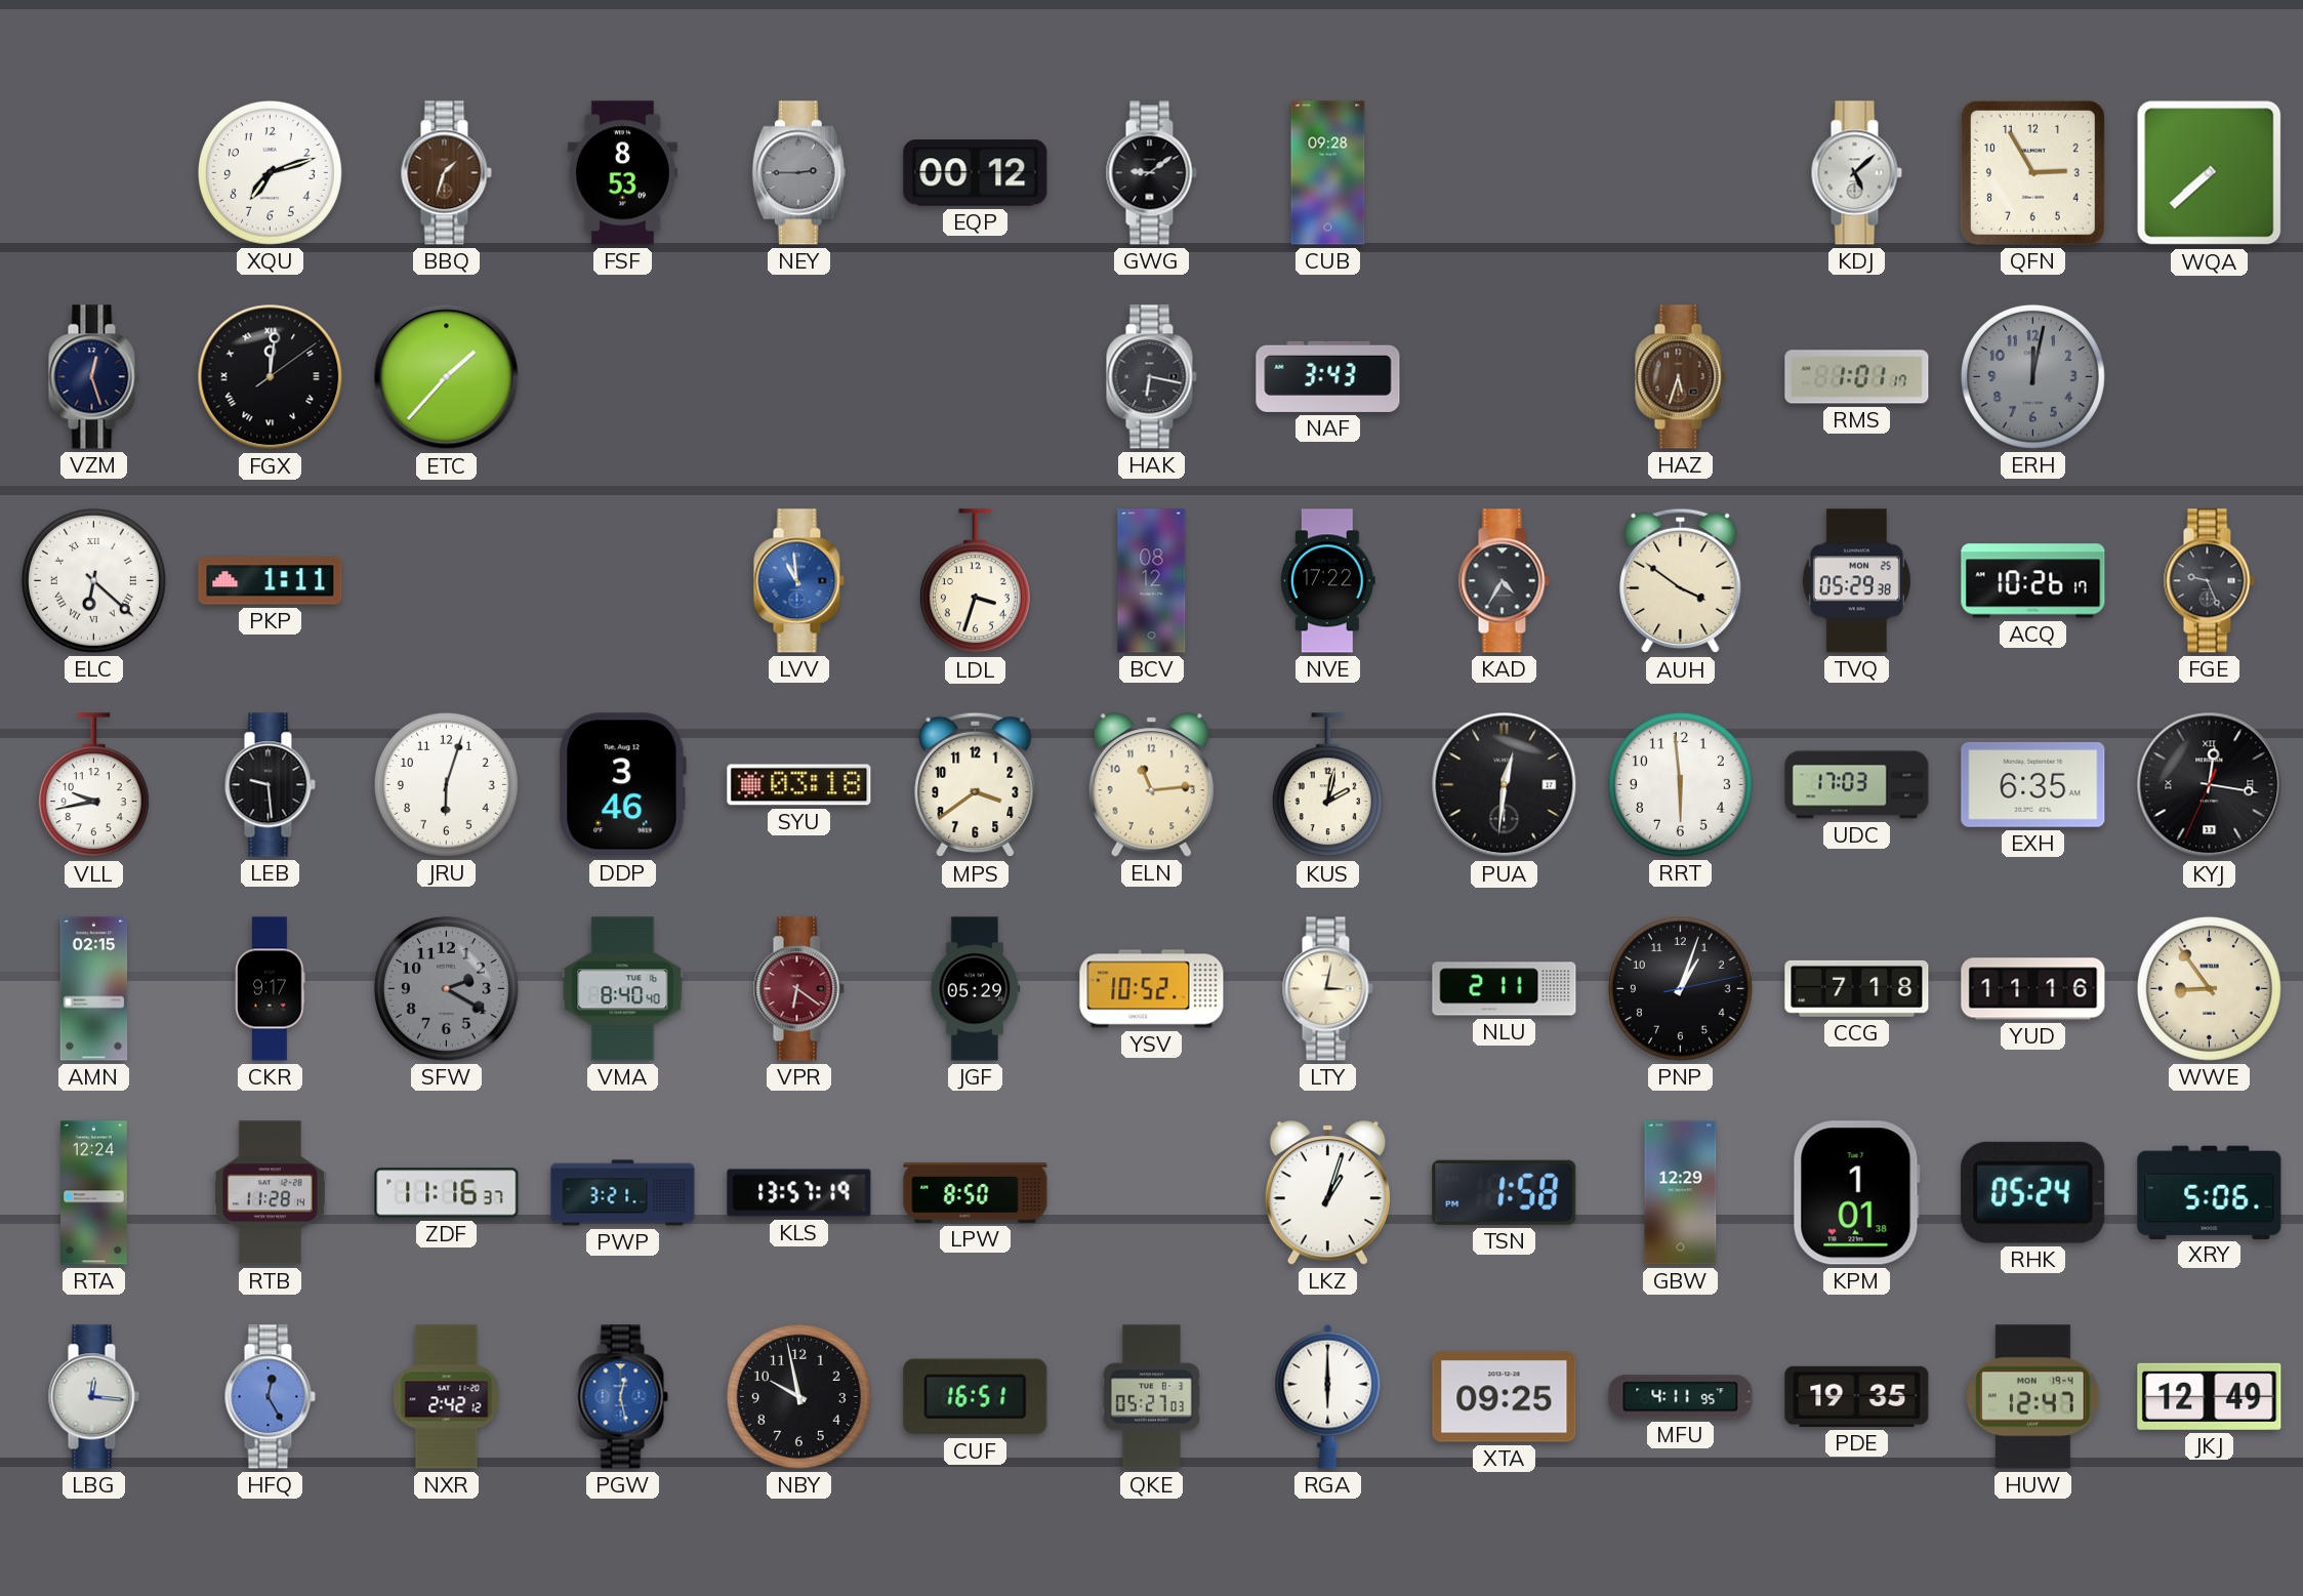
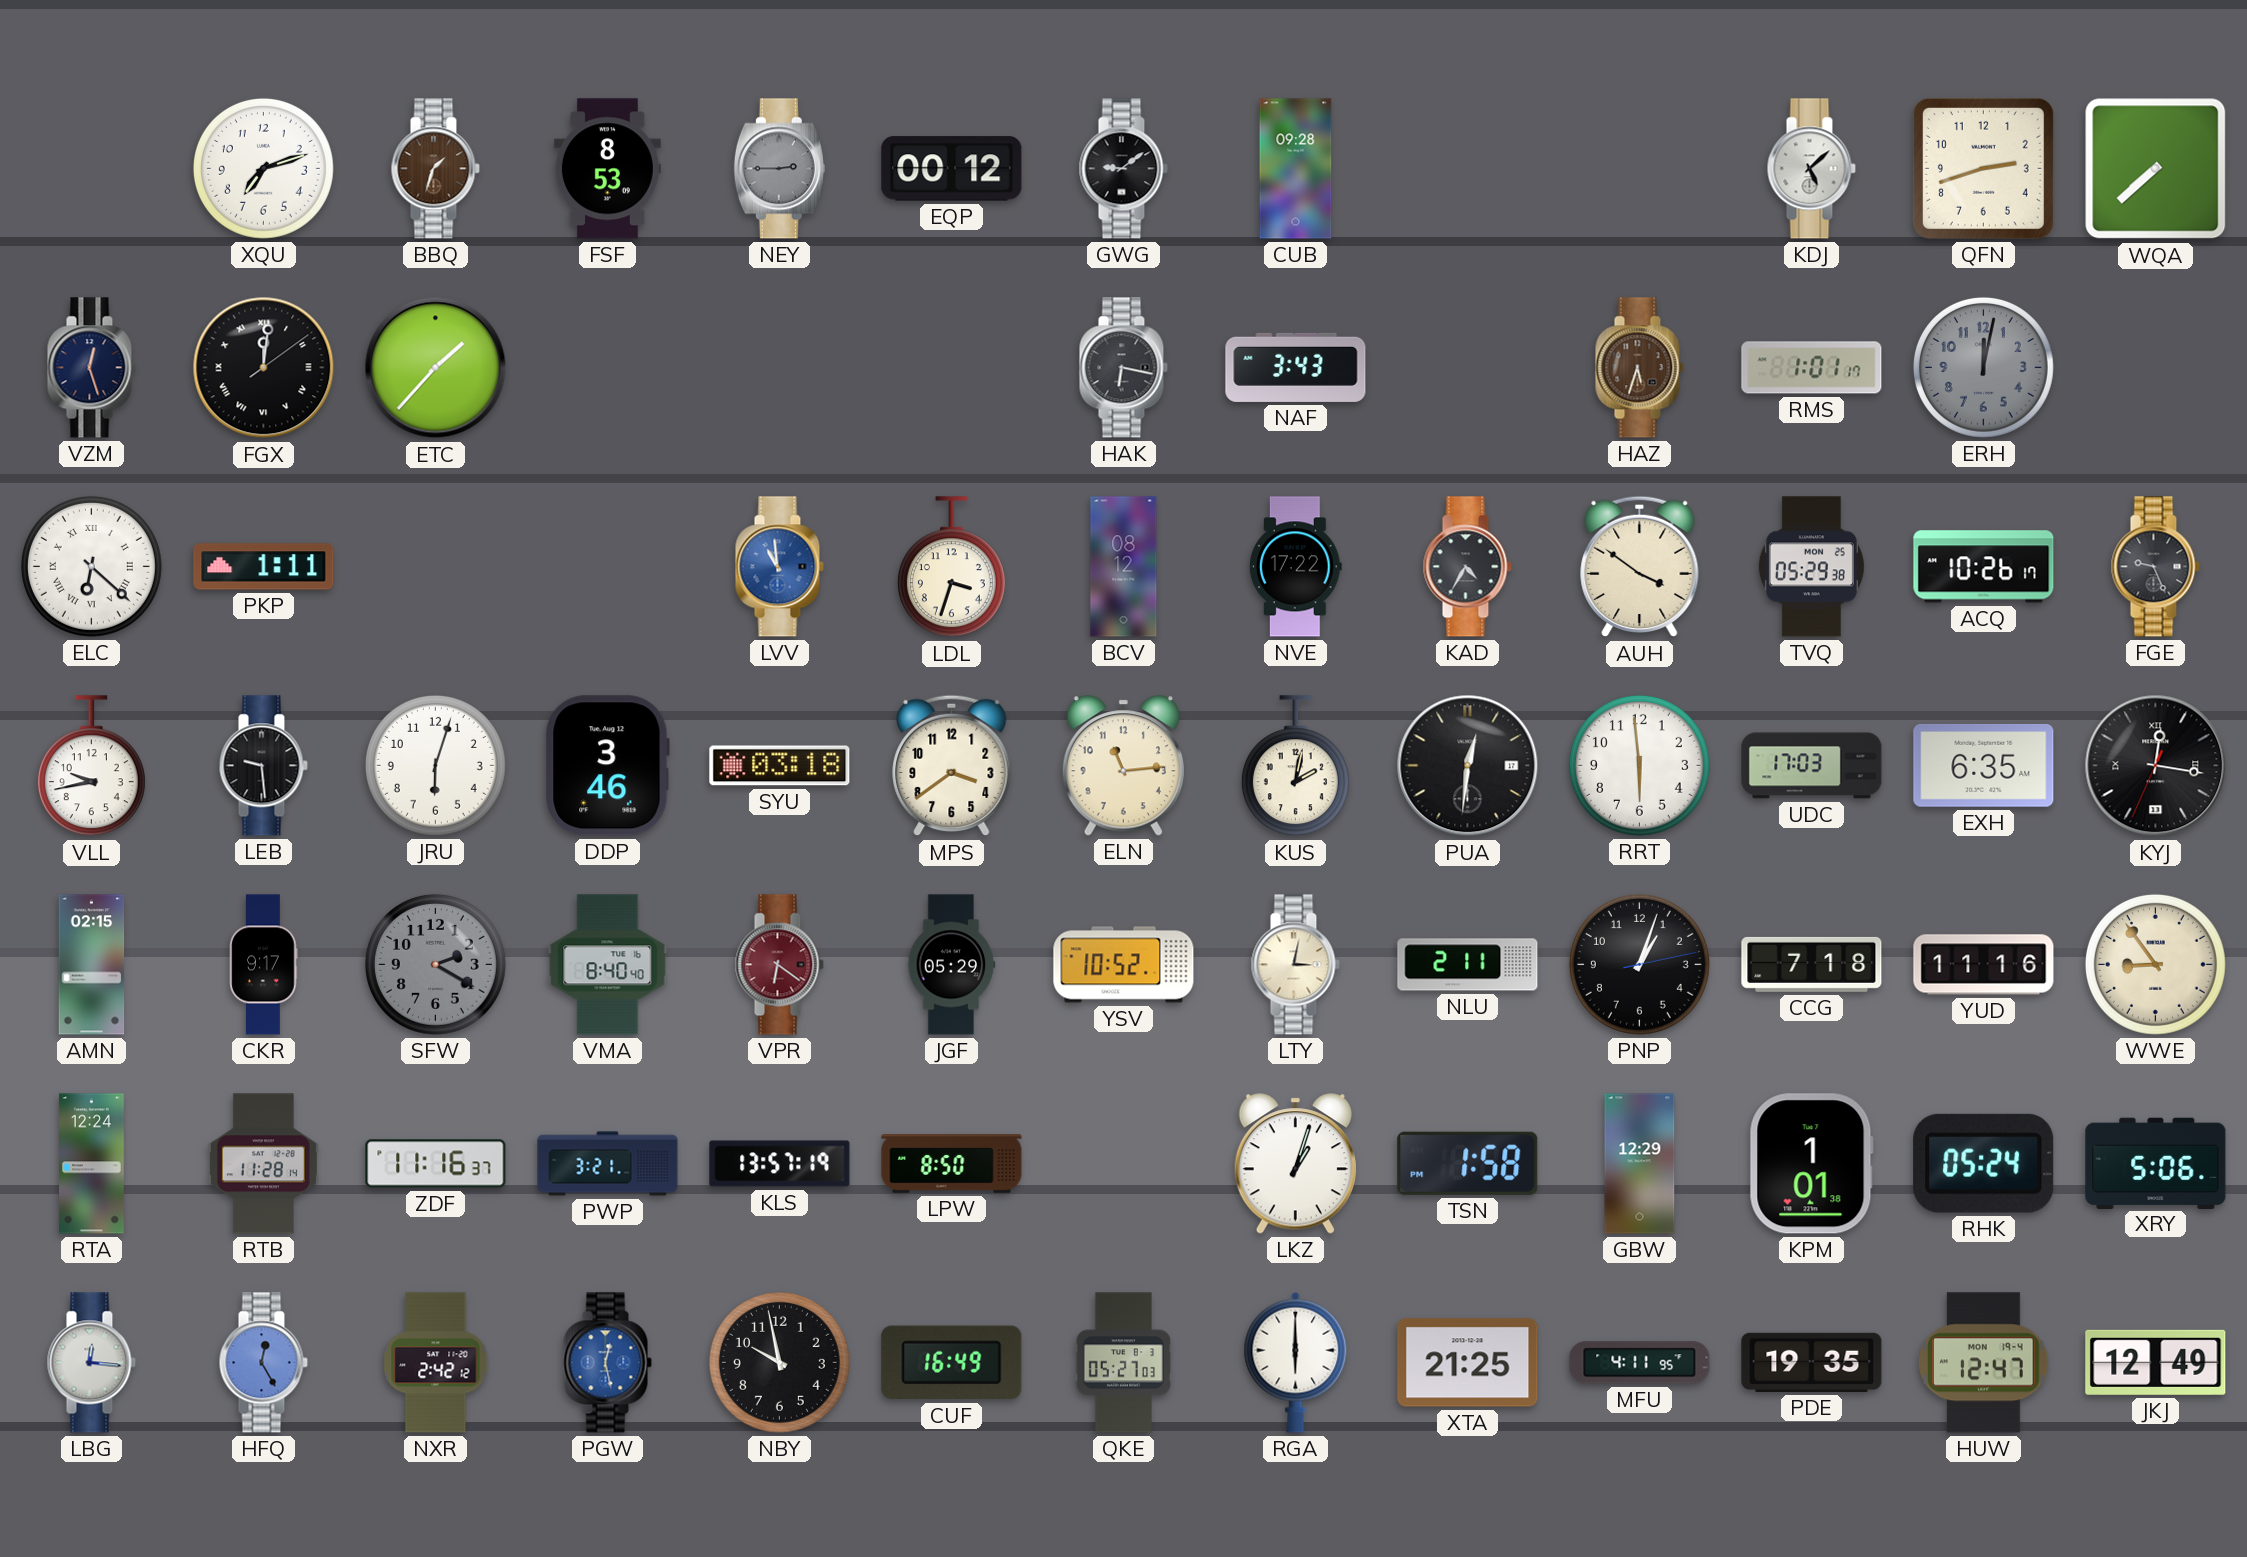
QFN: 2:55 -> 2:42 (1983, 168)
CUF: 16:51 -> 16:49 (952, 1363)
XTA: 09:25 -> 21:25 (1468, 1363)
